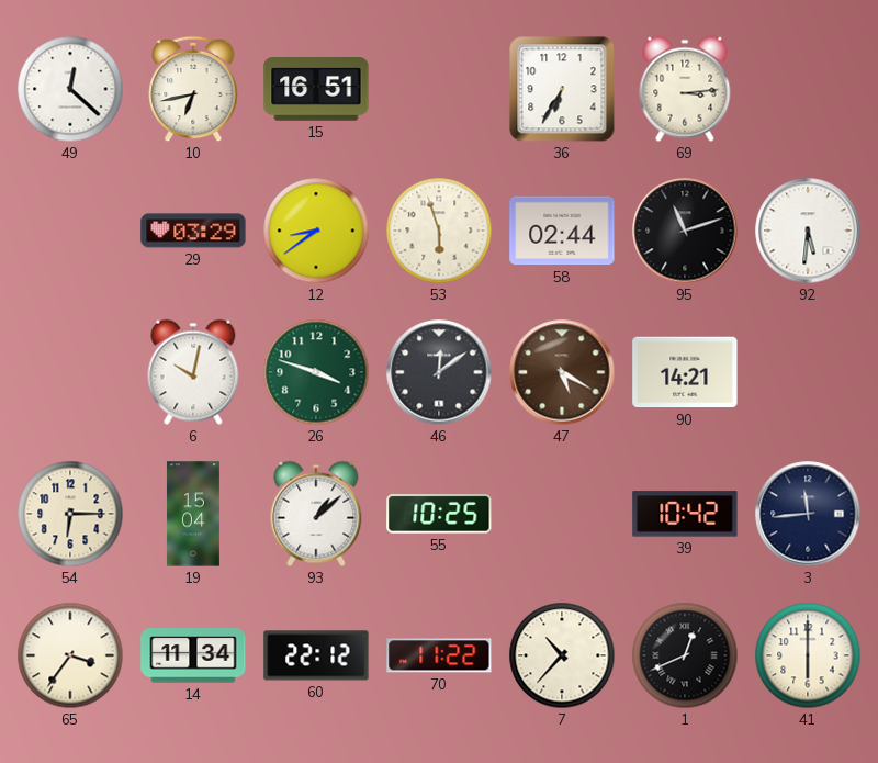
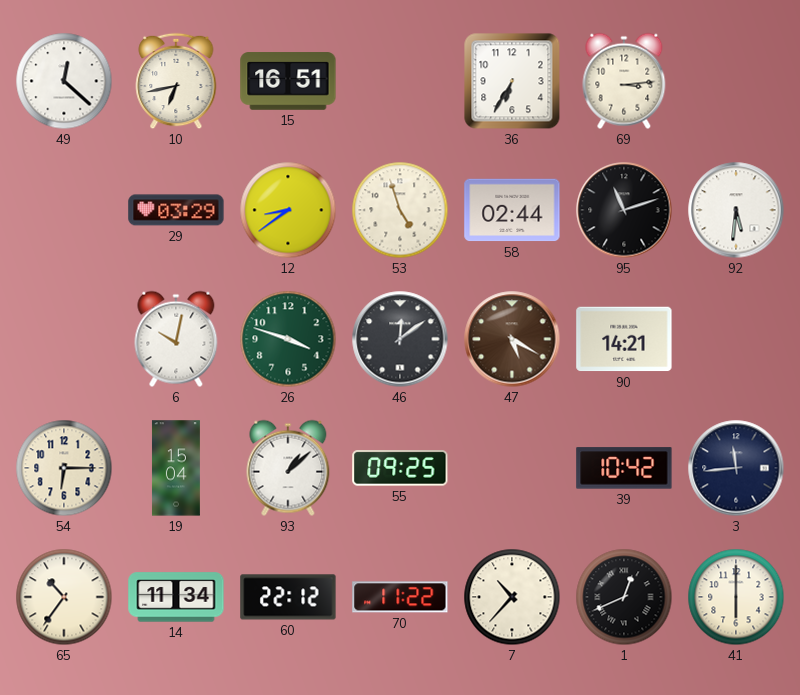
53: 5:57 -> 4:57 (400, 210)
55: 10:25 -> 09:25 (400, 468)
65: 3:36 -> 10:36 (64, 597)
